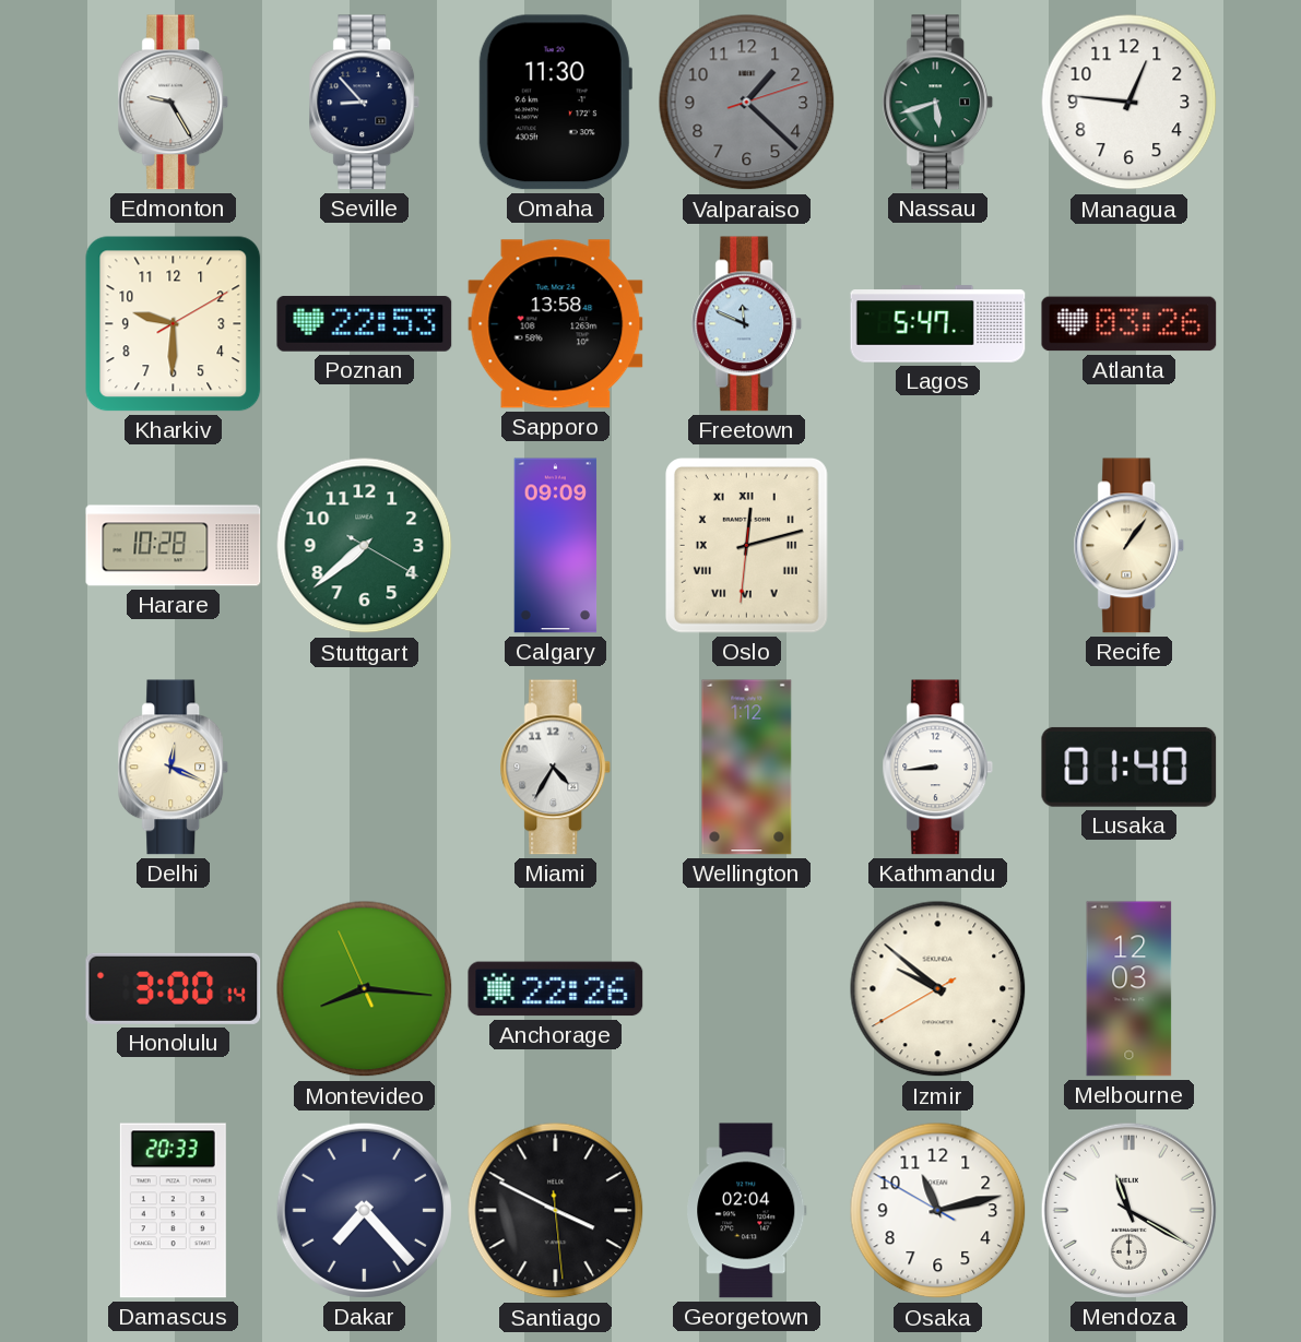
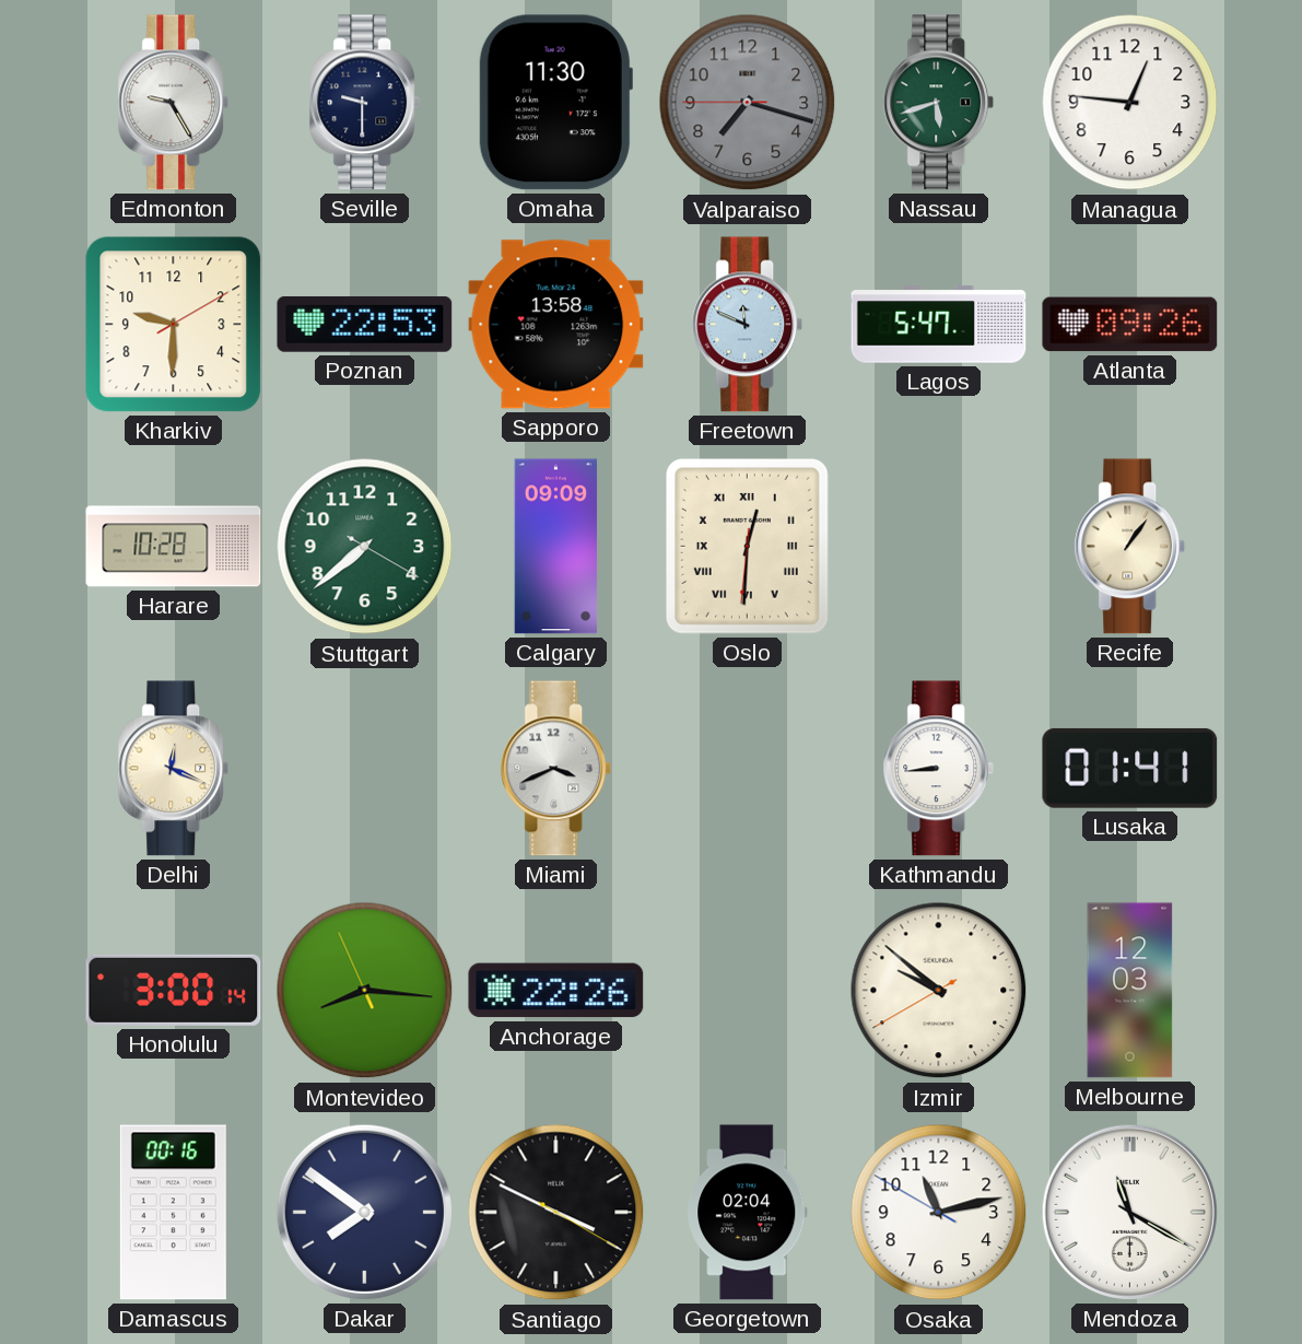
Seville: 8:53 -> 9:30 (365, 103)
Valparaiso: 1:22 -> 7:17 (748, 103)
Atlanta: 03:26 -> 09:26 (1130, 325)
Oslo: 12:12 -> 12:30 (747, 547)
Miami: 4:35 -> 3:41 (556, 769)
Wellington: 1:12 -> none (747, 768)
Lusaka: 01:40 -> 01:41 (1130, 768)
Damascus: 20:33 -> 00:16 (173, 1213)
Dakar: 7:23 -> 7:51 (364, 1212)
Santiago: 3:49:29 -> 3:49:20 (556, 1213)
